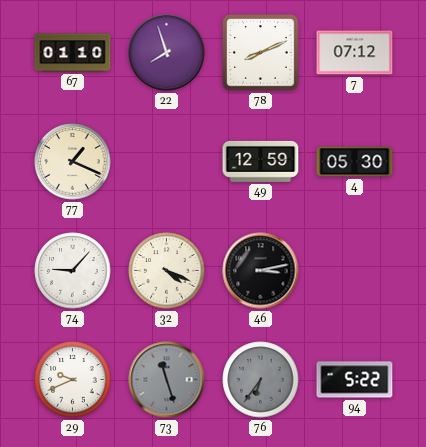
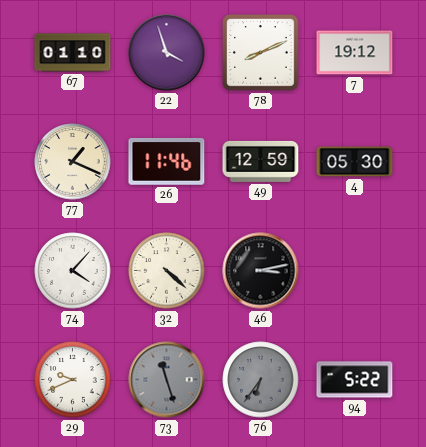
22: 7:57 -> 3:57 (167, 53)
7: 07:12 -> 19:12 (355, 53)
26: none -> 11:46 (167, 161)
74: 9:07 -> 4:07 (73, 271)
32: 4:19 -> 4:22 (167, 271)
